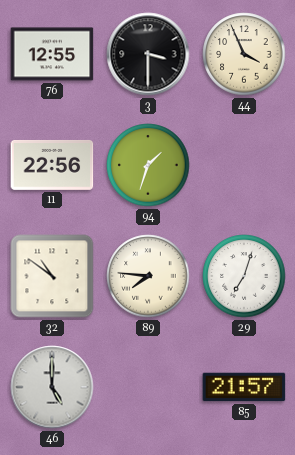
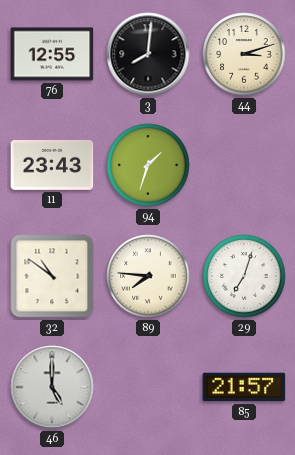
3: 3:30 -> 8:01 (148, 54)
44: 3:56 -> 3:12 (244, 54)
11: 22:56 -> 23:43 (52, 165)
